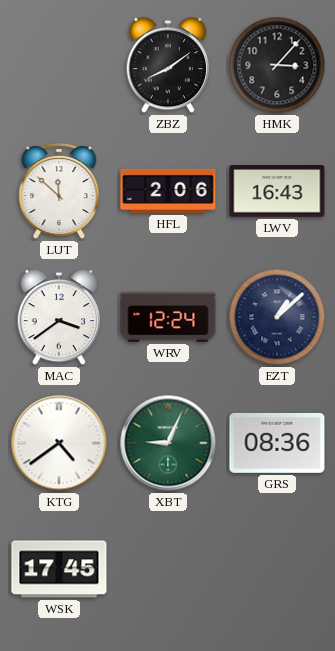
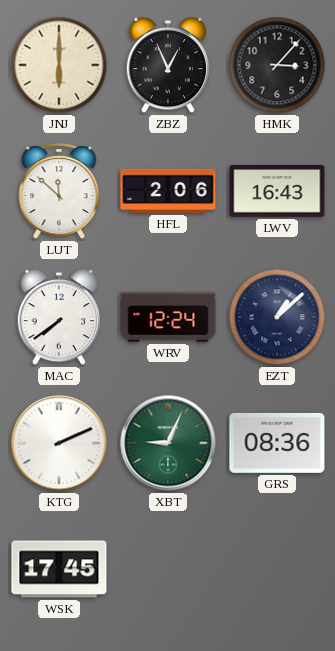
JNJ: none -> 6:00 (59, 65)
ZBZ: 8:09 -> 12:56 (168, 65)
MAC: 3:39 -> 7:39 (59, 317)
KTG: 4:39 -> 2:11 (59, 443)
